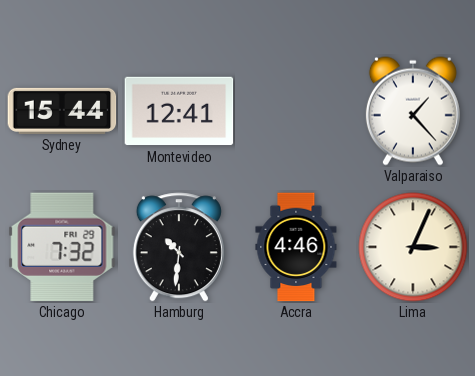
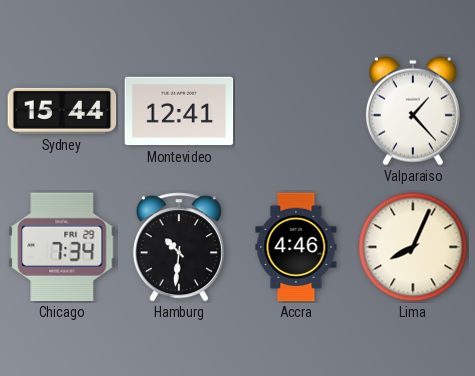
Chicago: 7:32 -> 7:34 (62, 247)
Lima: 3:04 -> 8:04 (413, 247)
